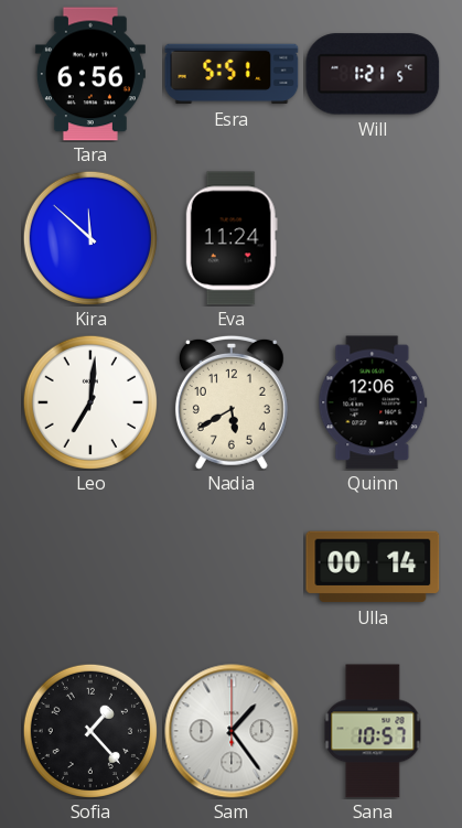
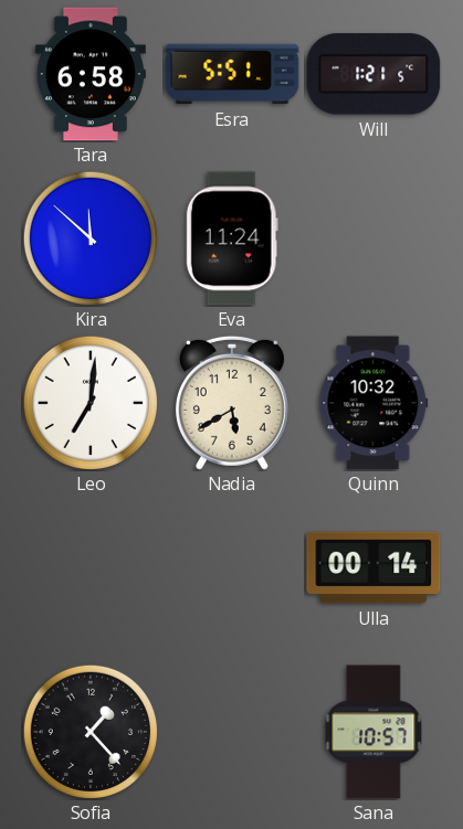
Tara: 6:56 -> 6:58 (91, 74)
Quinn: 12:06 -> 10:32 (373, 403)
Sam: 1:24 -> none (232, 731)
